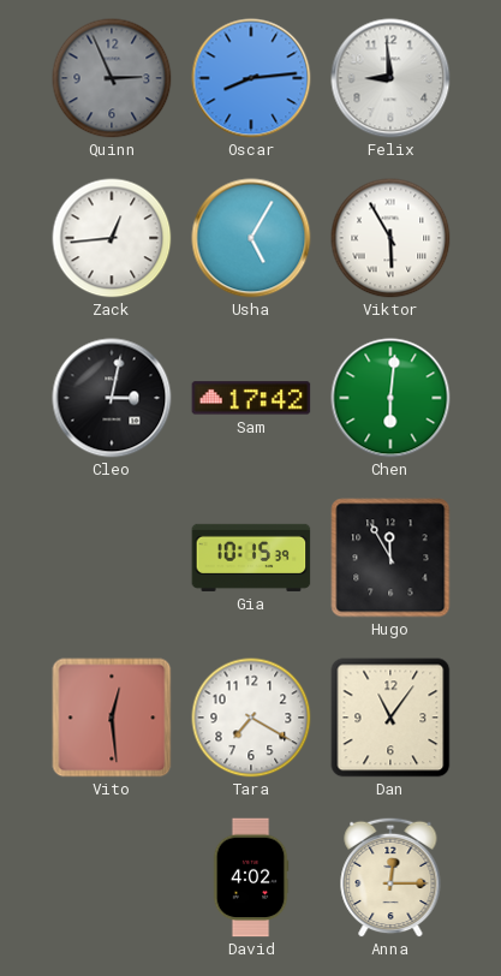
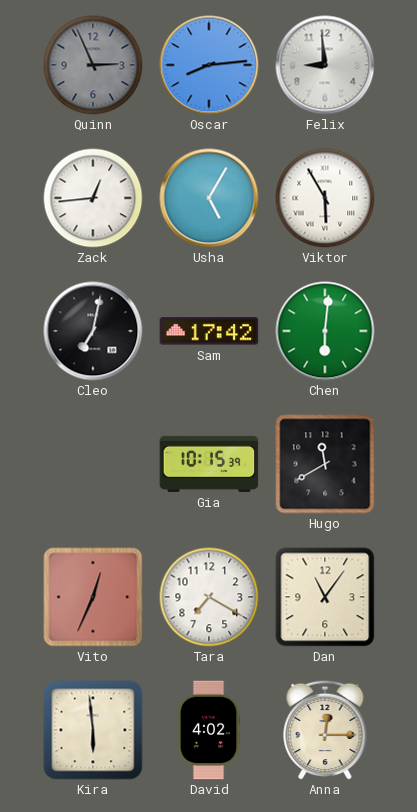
Cleo: 3:02 -> 7:02 (93, 331)
Hugo: 11:55 -> 11:40 (325, 464)
Vito: 12:29 -> 12:34 (93, 597)
Kira: none -> 5:59 (93, 730)
